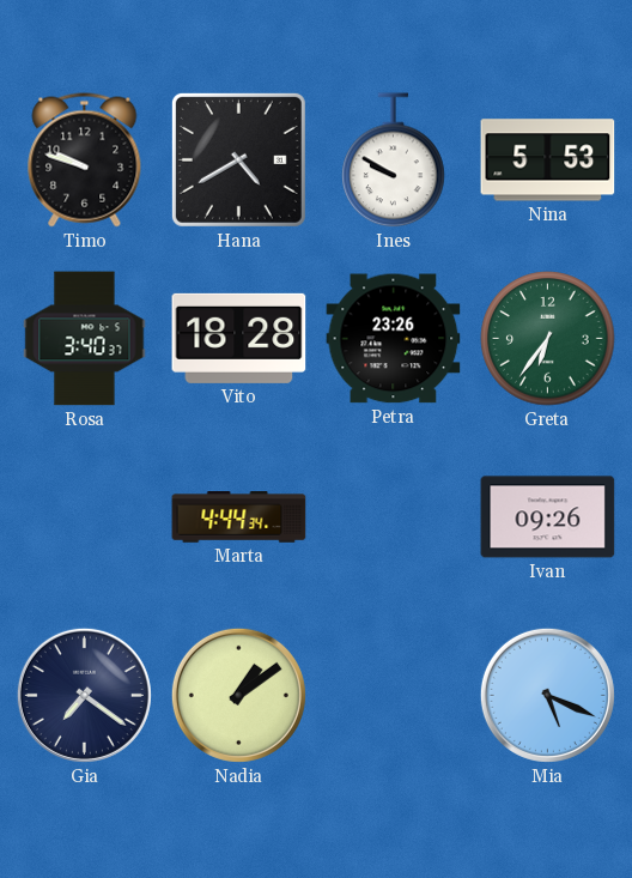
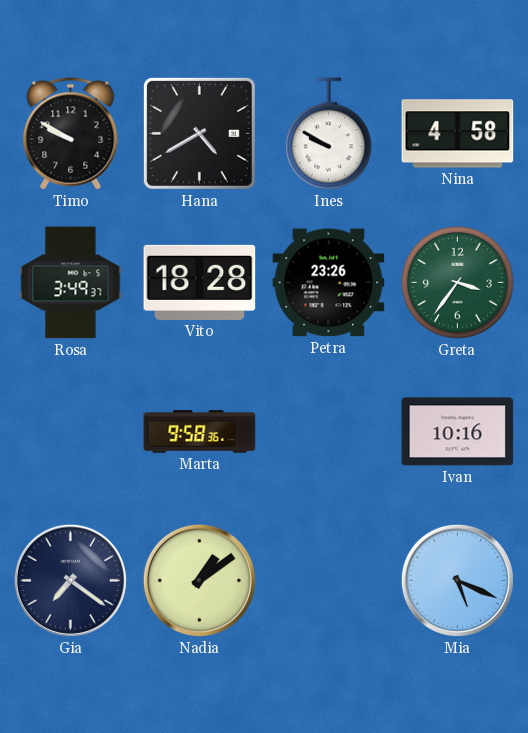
Timo: 9:48 -> 9:50 (71, 134)
Nina: 5:53 -> 4:58 (458, 134)
Rosa: 3:40 -> 3:49 (71, 283)
Greta: 6:36 -> 3:36 (458, 283)
Marta: 4:44 -> 9:58 (200, 432)
Ivan: 09:26 -> 10:16 (458, 432)
